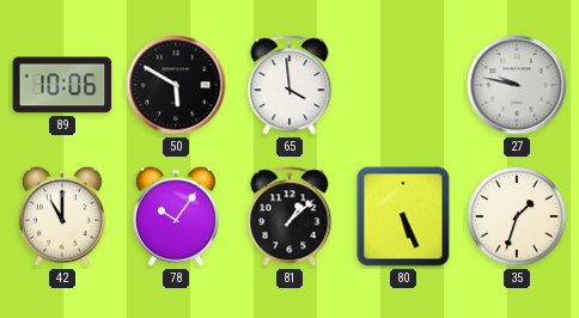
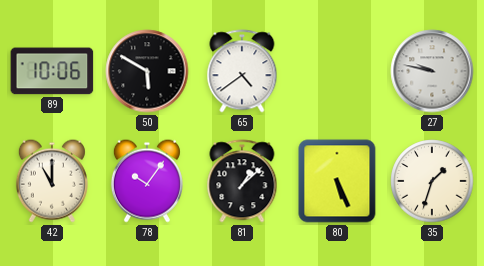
65: 3:59 -> 4:39 (242, 71)
